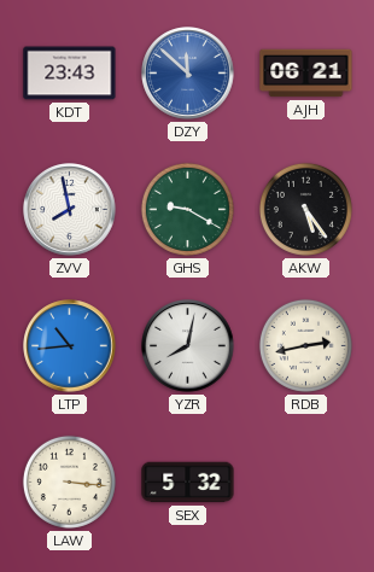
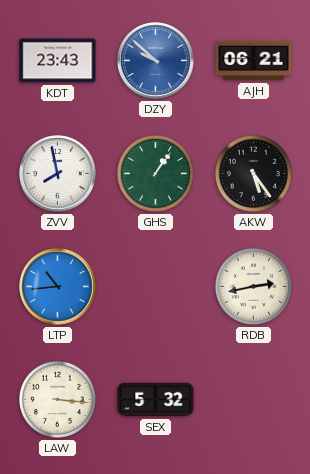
DZY: 11:52 -> 9:52 (156, 61)
GHS: 9:20 -> 1:06 (155, 173)
YZR: 8:02 -> none (188, 346)
